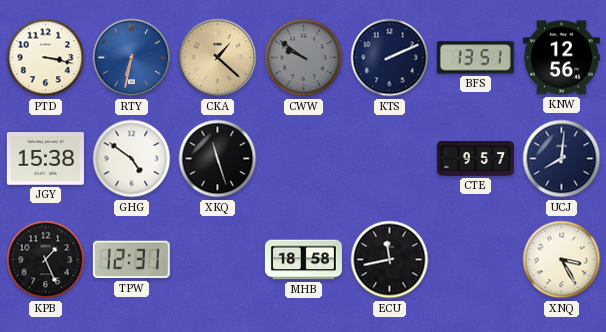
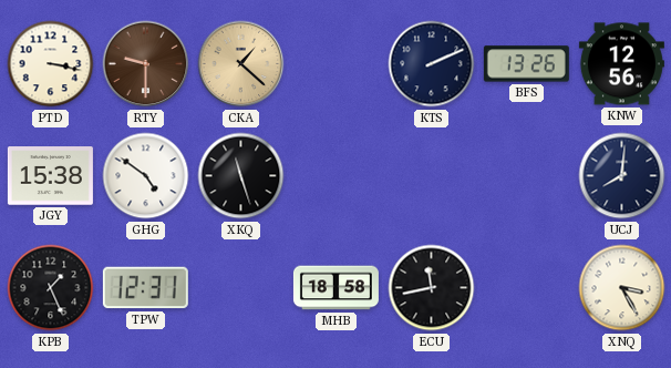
RTY: 6:32 -> 9:30 (146, 64)
RTY dial: blue -> brown (146, 64)
CWW: 9:51 -> none (304, 58)
BFS: 13:51 -> 13:26 (526, 64)
CTE: 9:57 -> none (475, 159)
